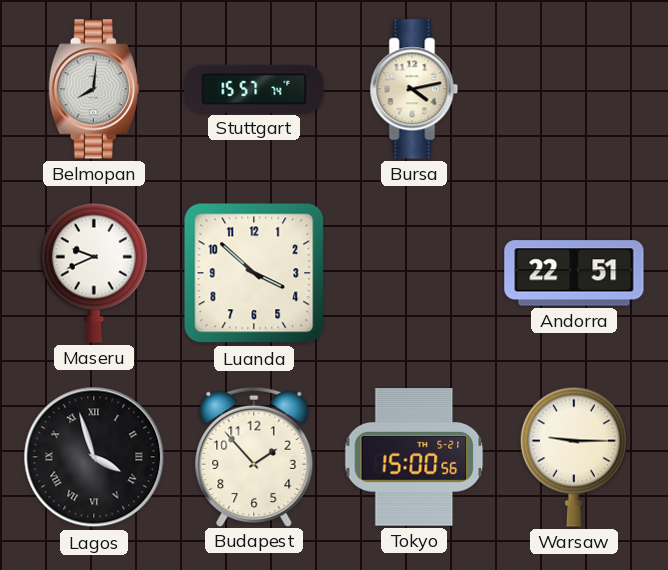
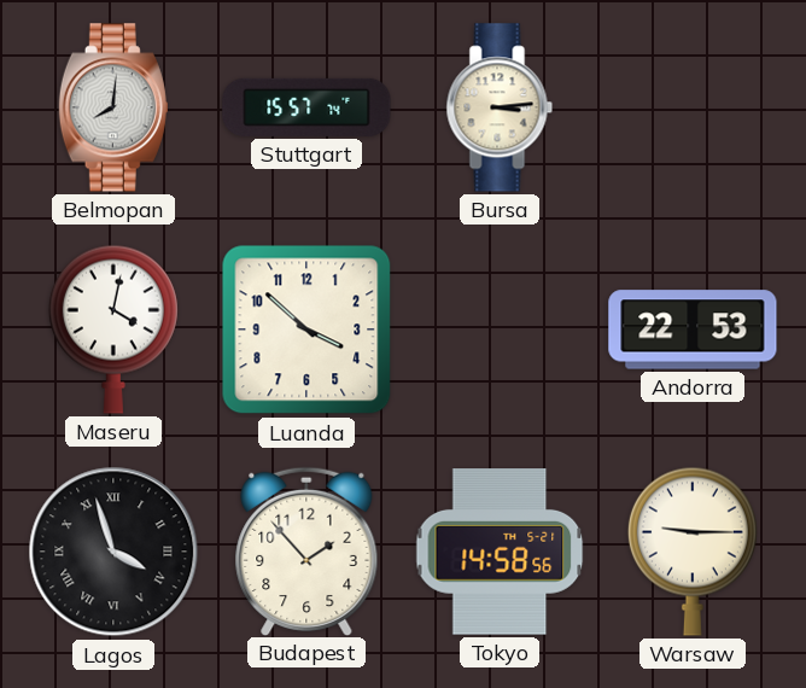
Bursa: 4:13 -> 3:14 (500, 107)
Maseru: 9:41 -> 4:02 (113, 330)
Andorra: 22:51 -> 22:53 (693, 330)
Tokyo: 15:00 -> 14:58 (500, 552)
